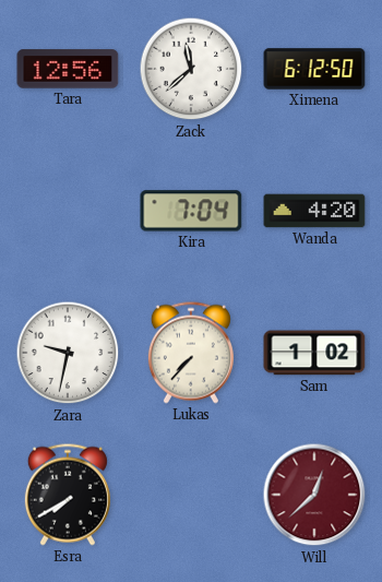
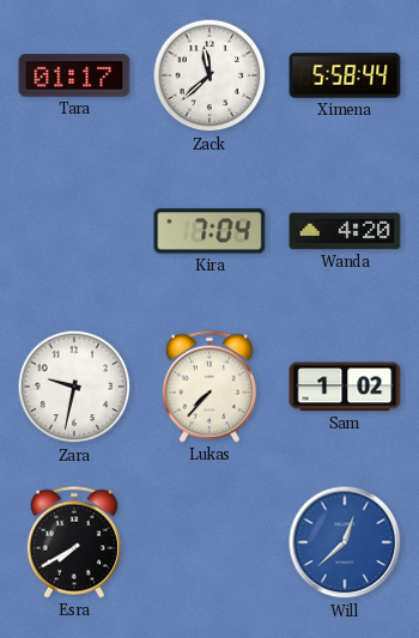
Tara: 12:56 -> 01:17 (74, 75)
Ximena: 6:12 -> 5:58 (345, 75)
Will dial: burgundy -> blue (345, 542)
